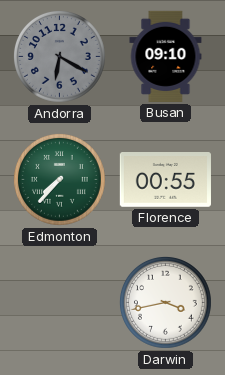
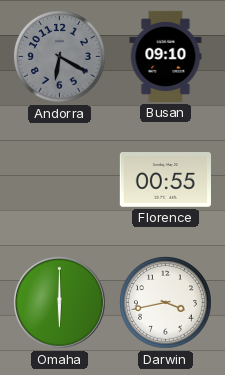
Edmonton: 7:37 -> none (60, 180)
Omaha: none -> 6:00 (59, 302)
